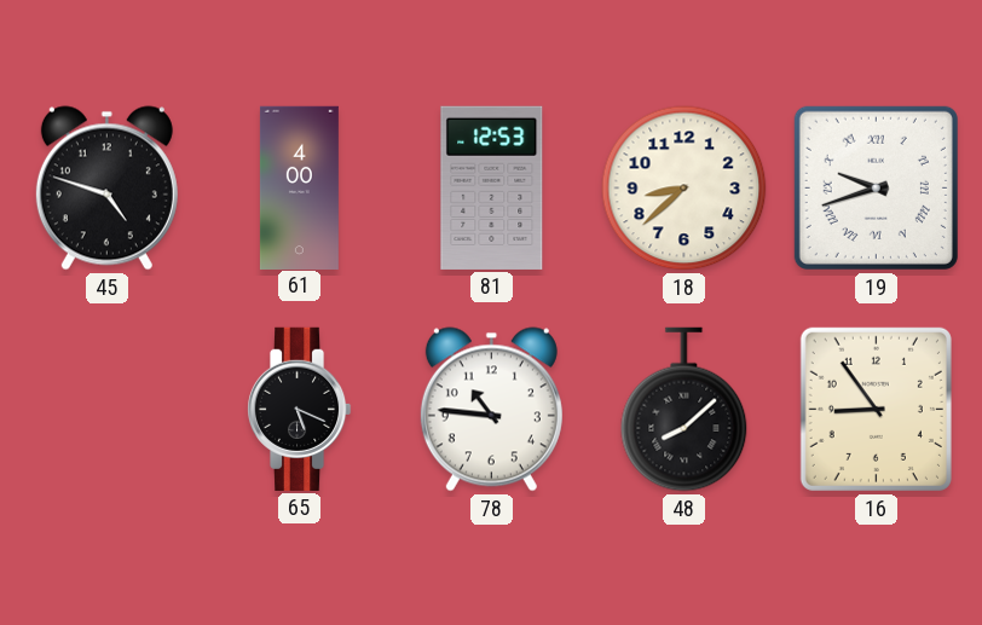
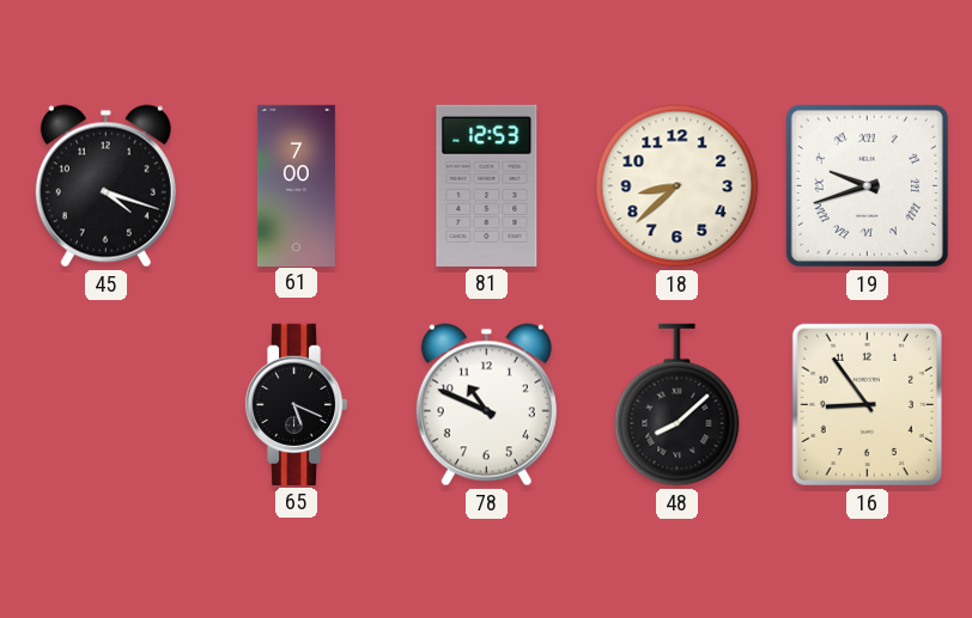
45: 4:48 -> 4:18 (105, 186)
61: 4:00 -> 7:00 (296, 185)
78: 10:46 -> 10:49 (486, 405)
